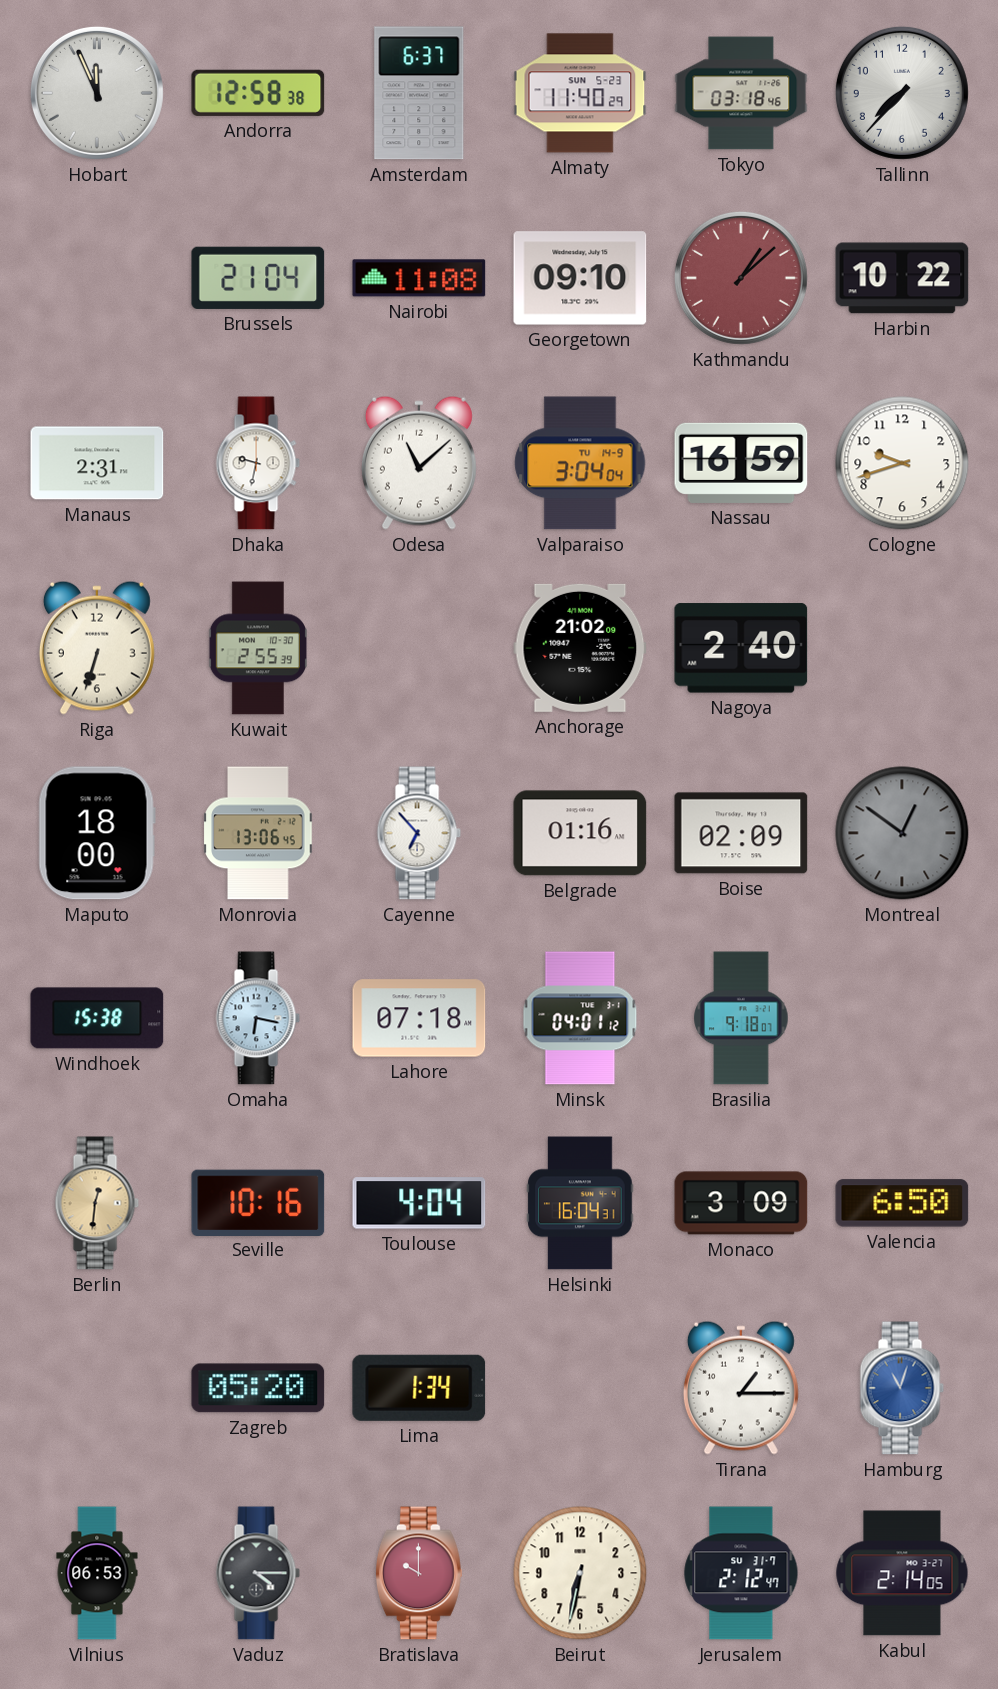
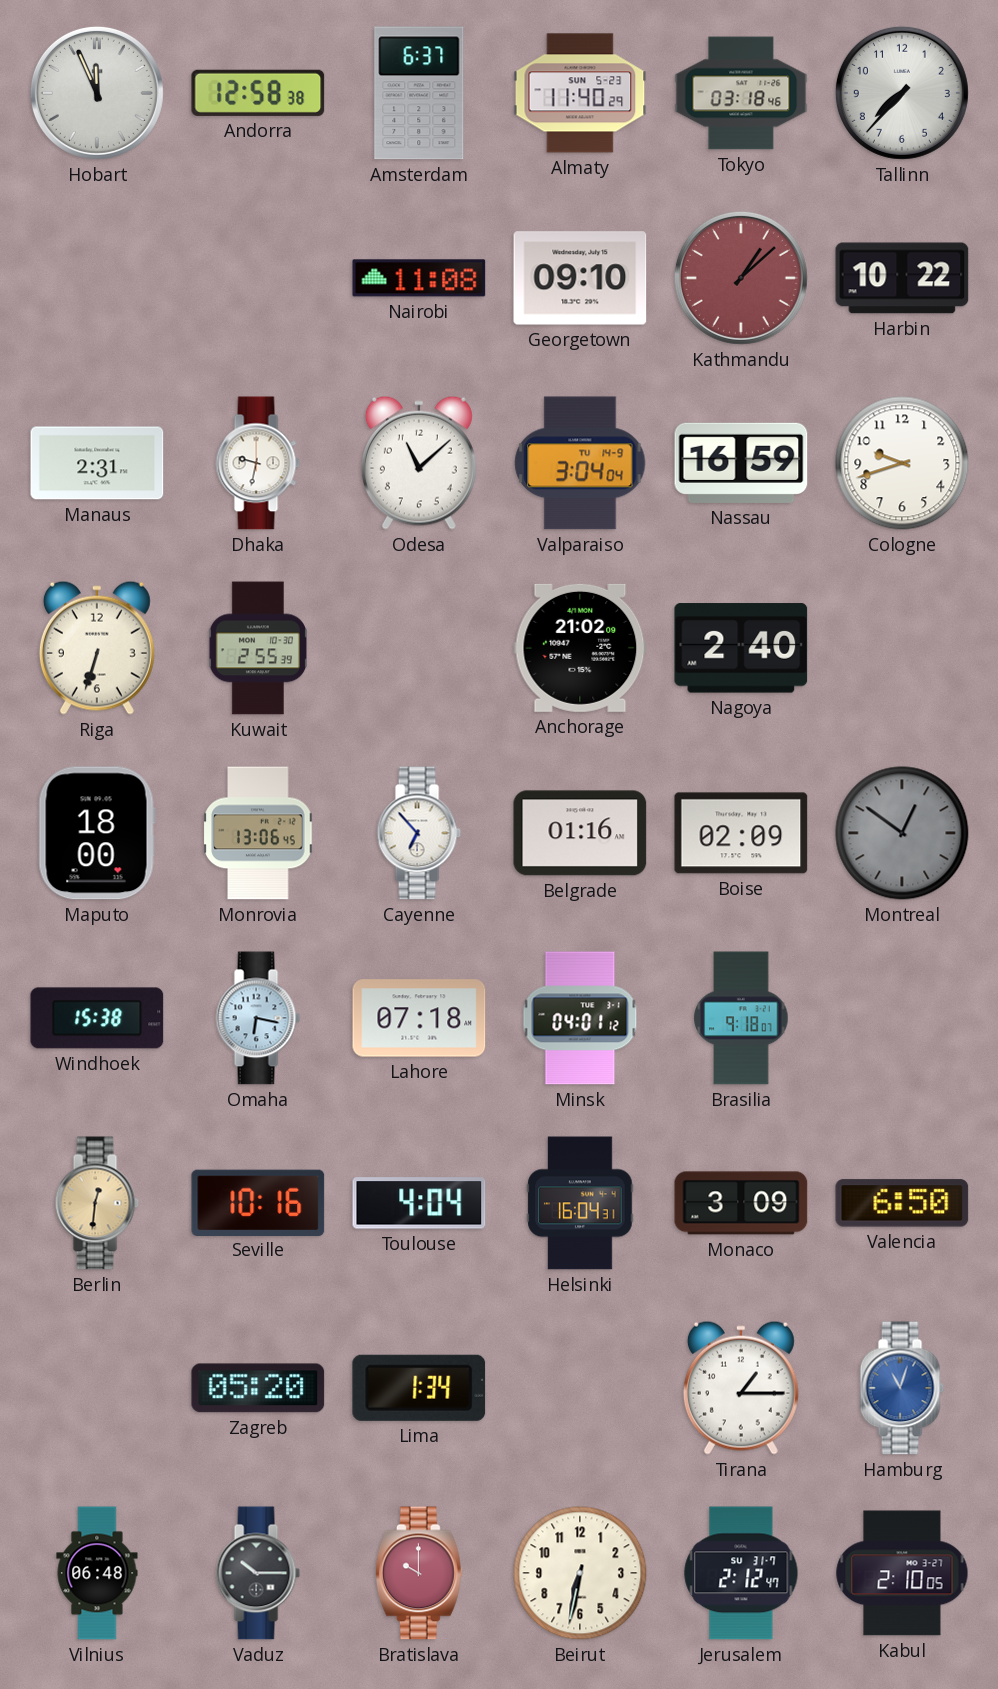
Brussels: 21:04 -> none (258, 278)
Vilnius: 06:53 -> 06:48 (97, 1573)
Vaduz: 4:15 -> 10:15 (258, 1573)
Kabul: 2:14 -> 2:10 (902, 1573)
